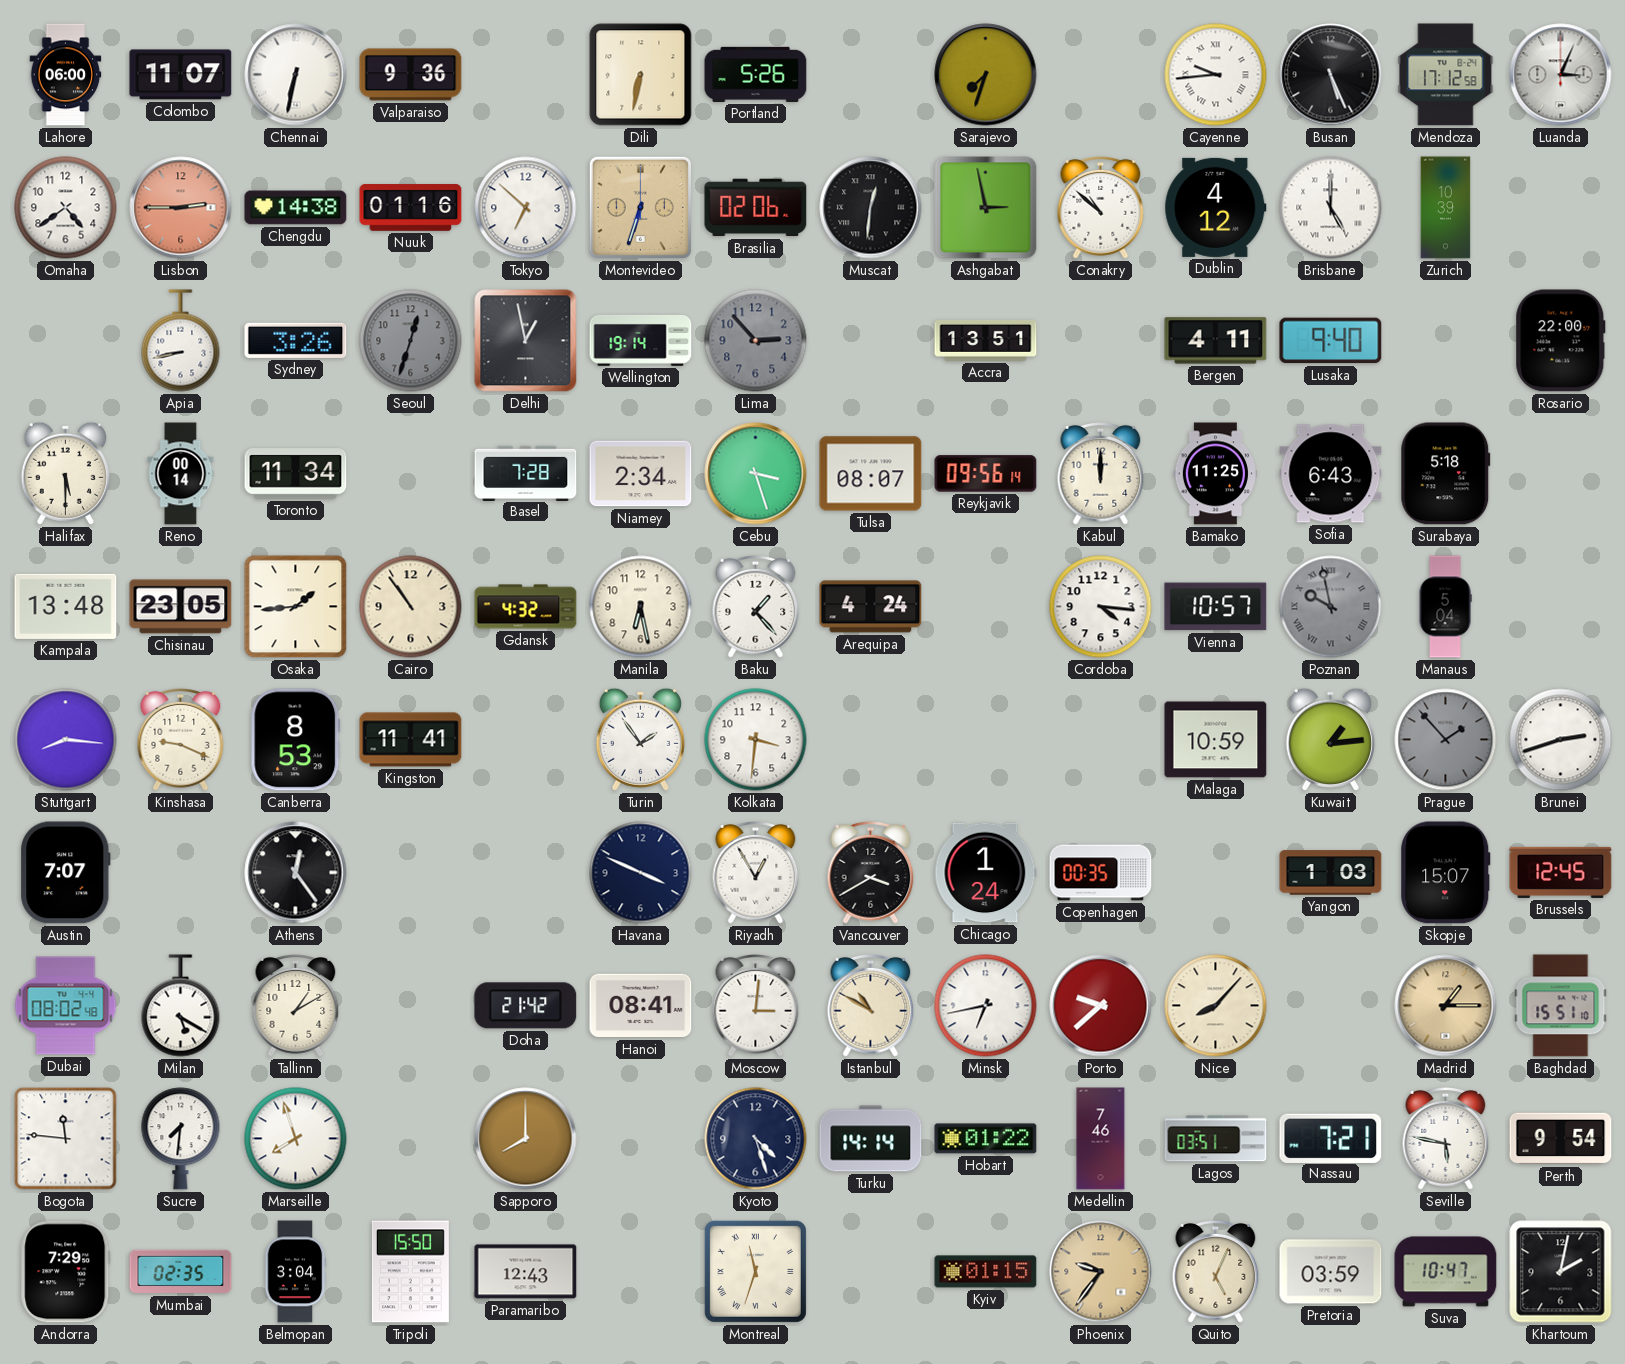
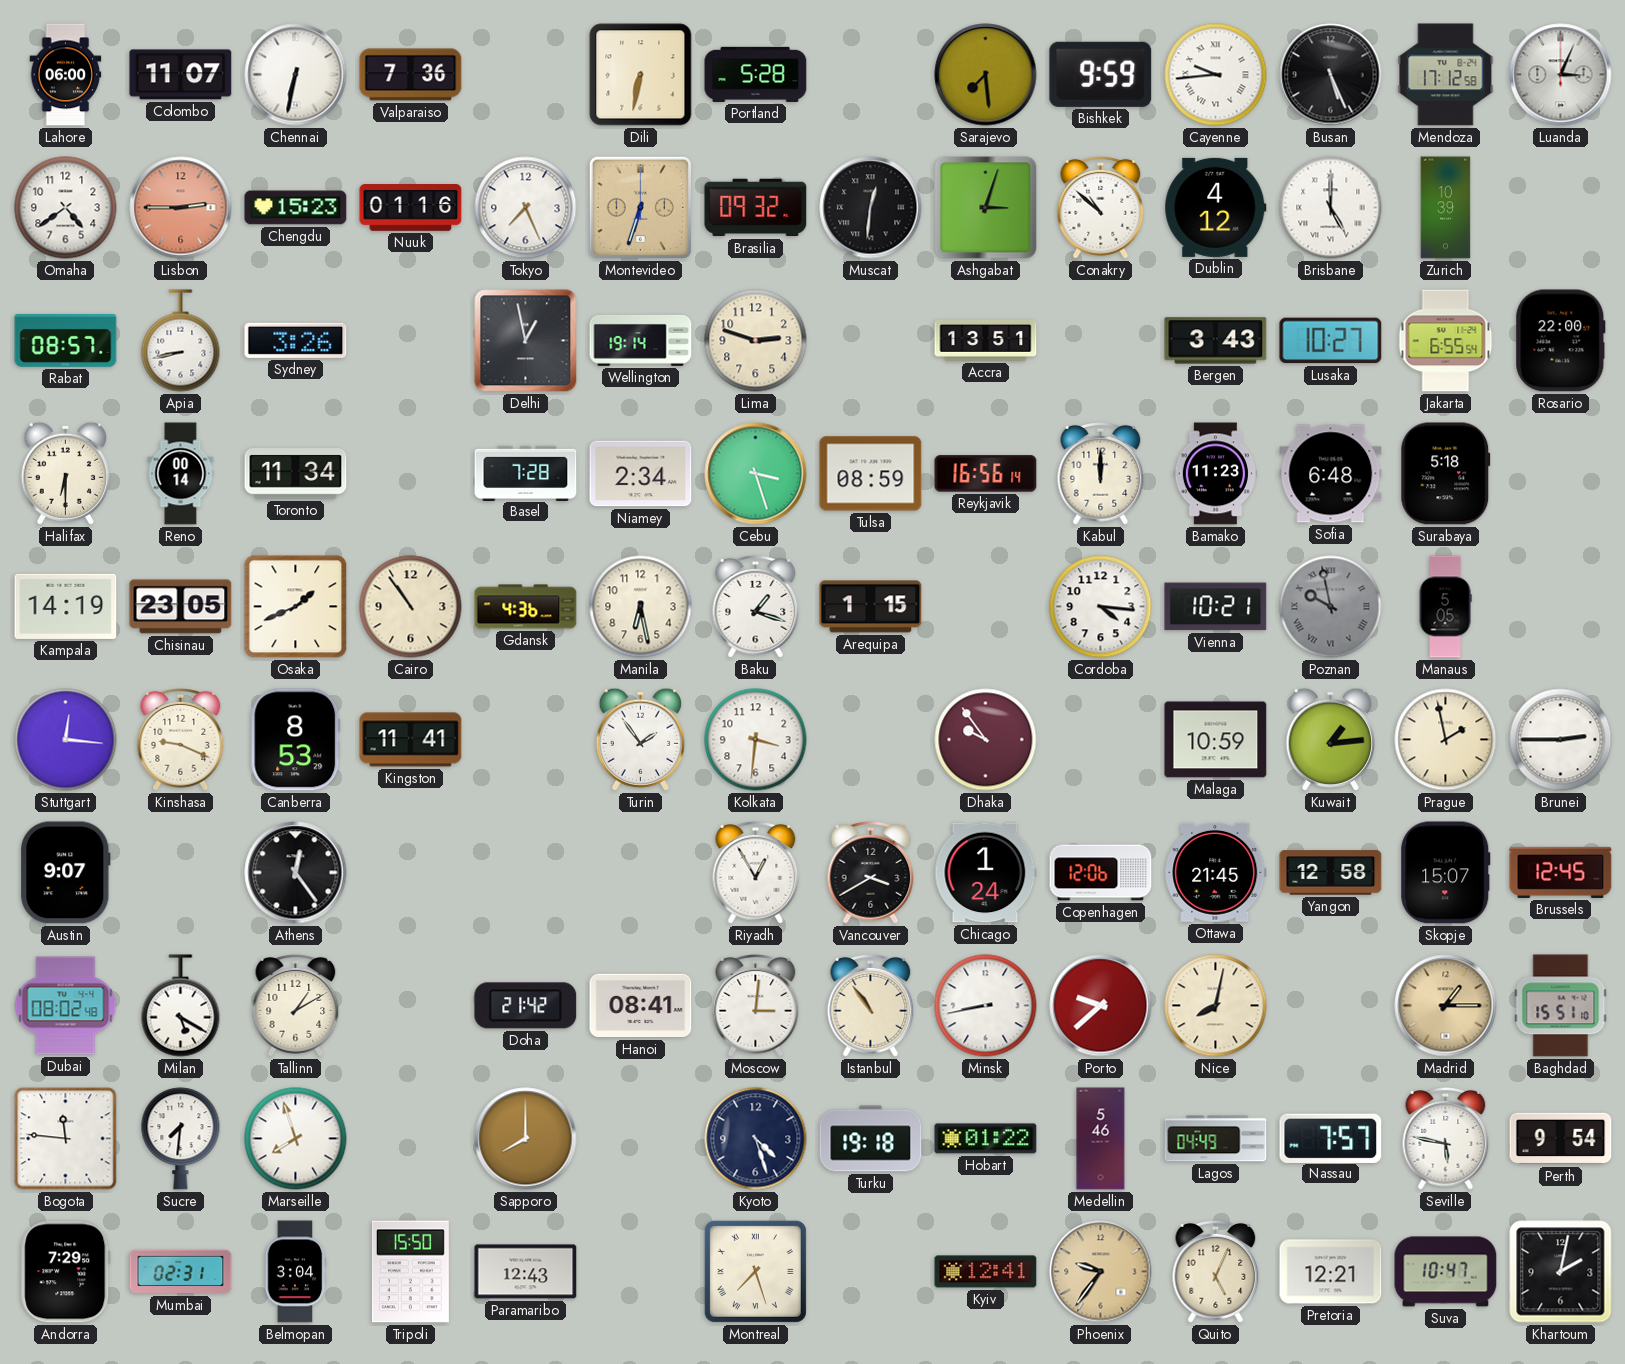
Valparaiso: 9:36 -> 7:36 (411, 75)
Portland: 5:26 -> 5:28 (756, 74)
Sarajevo: 7:33 -> 7:29 (986, 75)
Bishkek: none -> 9:59 (1101, 74)
Chengdu: 14:38 -> 15:23 (296, 208)
Tokyo: 6:52 -> 7:26 (526, 208)
Brasilia: 02:06 -> 09:32 (756, 208)
Ashgabat: 2:58 -> 3:03 (986, 208)
Rabat: none -> 08:57 (66, 341)
Seoul: 12:33 -> none (411, 341)
Lima: 2:53 -> 2:48 (756, 341)
Lima dial: grey -> cream (756, 341)
Bergen: 4:11 -> 3:43 (1216, 341)
Lusaka: 9:40 -> 10:27 (1331, 341)
Jakarta: none -> 6:55 (1446, 341)
Halifax: 5:30 -> 6:30 (65, 473)
Tulsa: 08:07 -> 08:59 (871, 474)
Reykjavik: 09:56 -> 16:56 (986, 474)
Bamako: 11:25 -> 11:23 (1215, 474)
Sofia: 6:43 -> 6:48 (1331, 474)
Kampala: 13:48 -> 14:19 (66, 606)
Osaka: 1:44 -> 1:41 (296, 607)
Gdansk: 4:32 -> 4:36 (526, 607)
Baku: 1:23 -> 1:18 (756, 607)
Arequipa: 4:24 -> 1:15 (871, 607)
Vienna: 10:57 -> 10:21 (1216, 607)
Manaus: 5:04 -> 5:05 (1445, 607)
Stuttgart: 8:16 -> 12:16 (66, 740)
Dhaka: none -> 9:54 (986, 740)
Prague: 1:53 -> 1:58 (1446, 740)
Prague dial: grey -> cream (1446, 740)
Brunei: 2:42 -> 2:45 (1561, 740)
Austin: 7:07 -> 9:07 (66, 873)
Havana: 3:49 -> none (641, 873)
Copenhagen: 00:35 -> 12:06 (1101, 873)
Ottawa: none -> 21:45 (1216, 872)
Yangon: 1:03 -> 12:58 (1331, 873)
Istanbul: 10:50 -> 10:54 (871, 1006)
Minsk: 6:43 -> 8:43 (986, 1006)
Nice: 8:07 -> 8:02 (1216, 1006)
Turku: 14:14 -> 19:18 (871, 1139)
Medellin: 7:46 -> 5:46 (1101, 1139)
Lagos: 03:51 -> 04:49 (1216, 1139)
Nassau: 7:21 -> 7:57 (1331, 1138)
Mumbai: 02:35 -> 02:31 (181, 1272)
Montreal: 11:33 -> 7:27 (755, 1271)
Kyiv: 01:15 -> 12:41 (986, 1272)
Pretoria: 03:59 -> 12:21 (1331, 1272)
